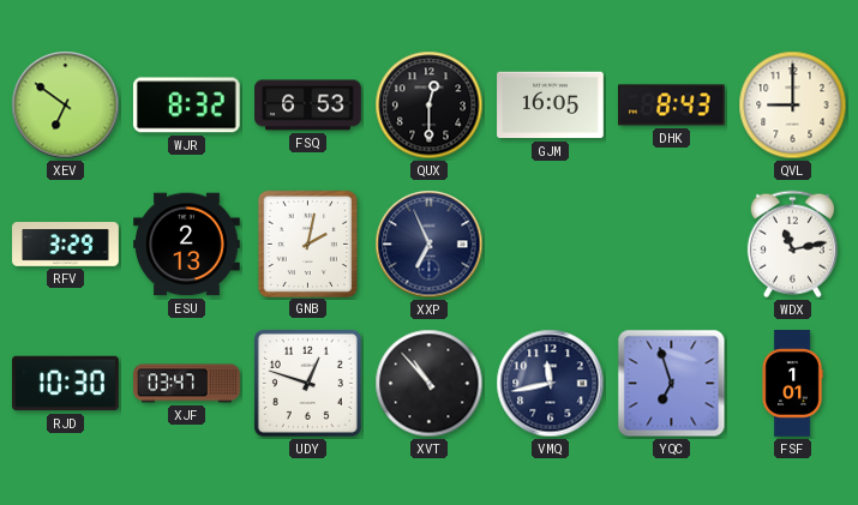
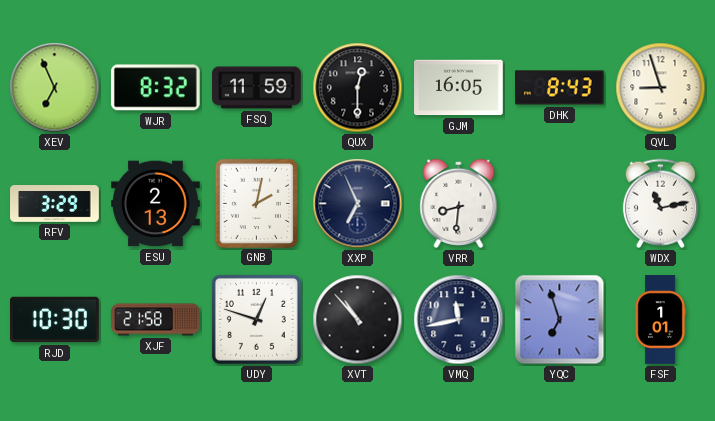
XEV: 6:51 -> 6:56 (55, 88)
FSQ: 6:53 -> 11:59 (257, 88)
QVL: 9:00 -> 8:57 (661, 88)
VRR: none -> 8:31 (459, 203)
XJF: 03:47 -> 21:58 (156, 320)
